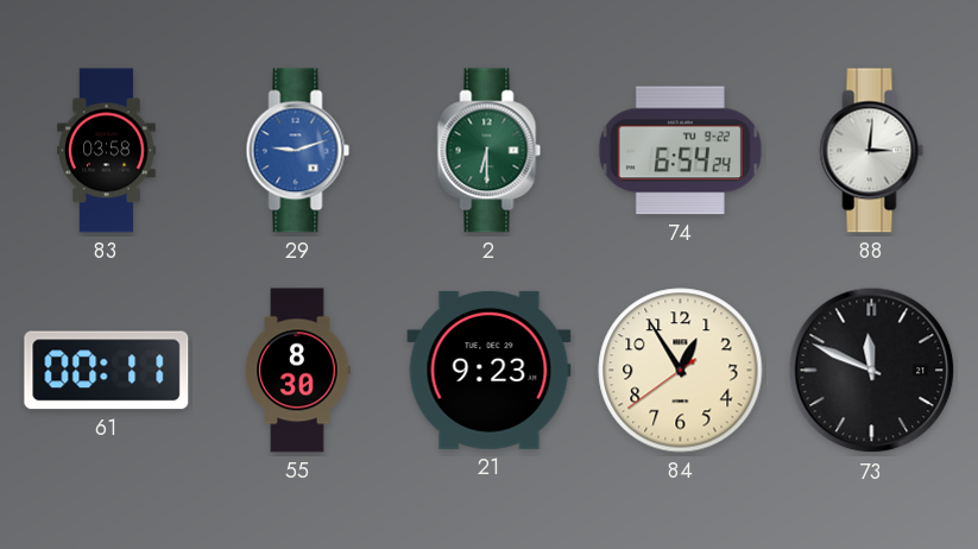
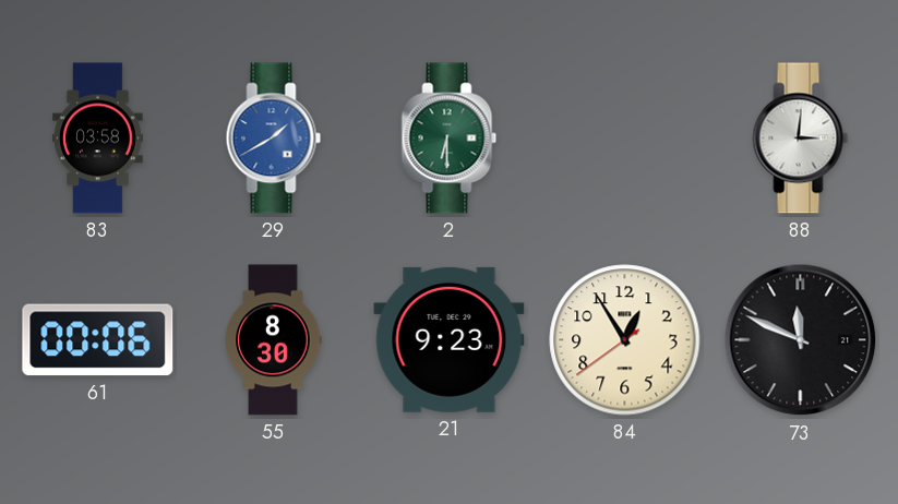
29: 9:12 -> 1:40 (274, 139)
74: 6:54 -> none (680, 151)
61: 00:11 -> 00:06 (98, 340)
